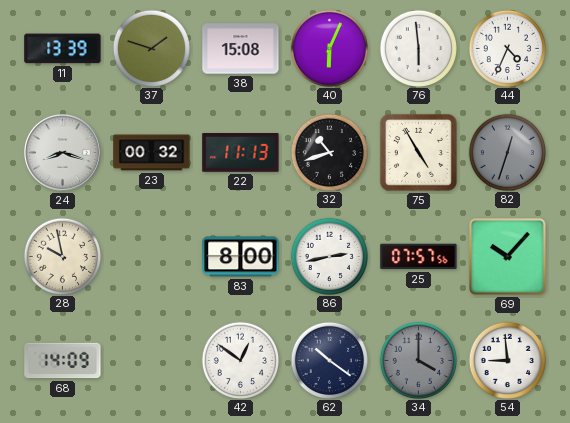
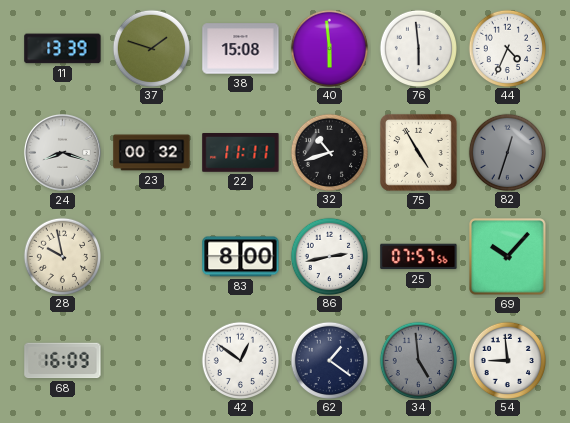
40: 6:04 -> 5:59 (329, 48)
22: 11:13 -> 11:11 (241, 153)
68: 14:09 -> 16:09 (63, 361)
62: 10:21 -> 1:21 (329, 360)
34: 4:00 -> 4:59 (418, 360)
